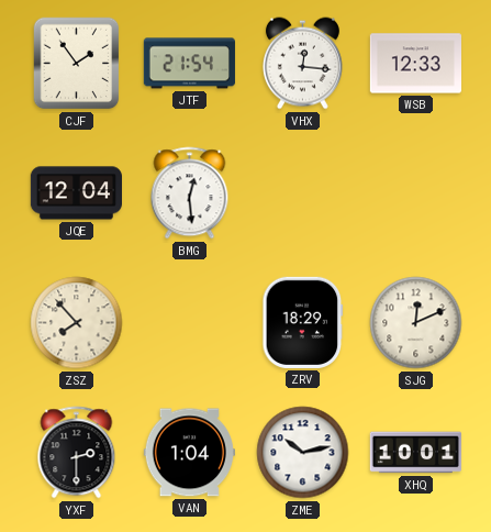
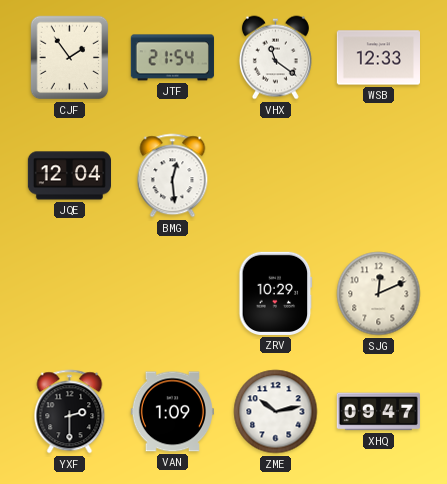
VHX: 12:16 -> 11:21 (275, 58)
ZSZ: 7:53 -> none (77, 323)
ZRV: 18:29 -> 10:29 (276, 293)
VAN: 1:04 -> 1:09 (172, 412)
XHQ: 10:01 -> 09:47 (378, 412)
